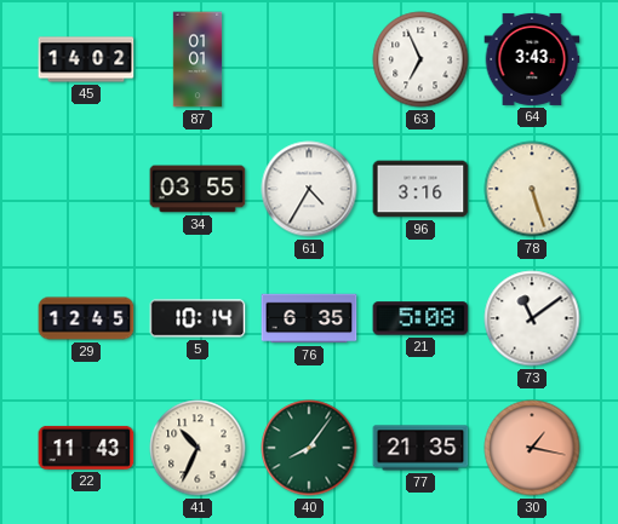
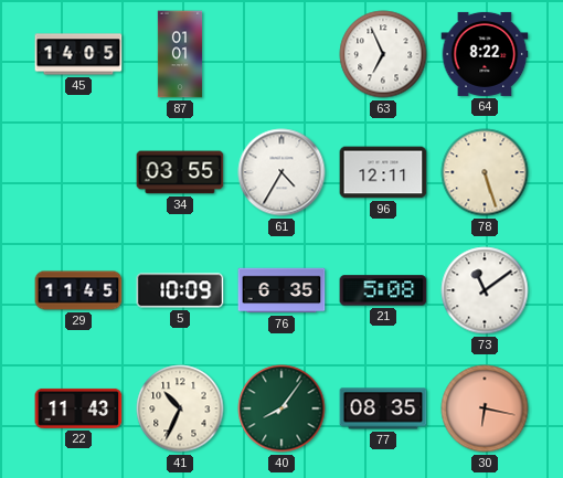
45: 14:02 -> 14:05 (78, 54)
64: 3:43 -> 8:22 (485, 54)
96: 3:16 -> 12:11 (383, 172)
29: 12:45 -> 11:45 (78, 290)
5: 10:14 -> 10:09 (180, 290)
77: 21:35 -> 08:35 (383, 408)
30: 1:17 -> 6:17 (485, 408)
